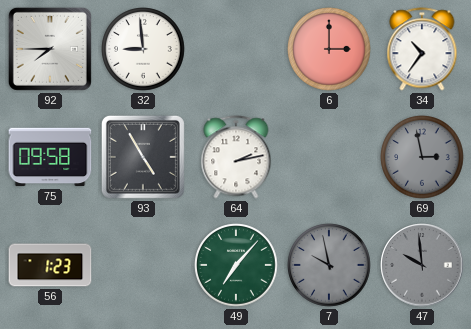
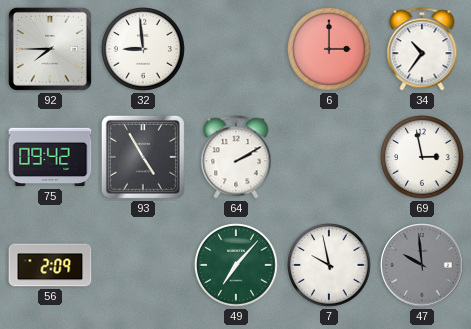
75: 09:58 -> 09:42 (50, 157)
64: 2:13 -> 2:10 (236, 157)
69 dial: grey -> white (422, 157)
56: 1:23 -> 2:09 (50, 265)
7 dial: grey -> white (329, 265)
